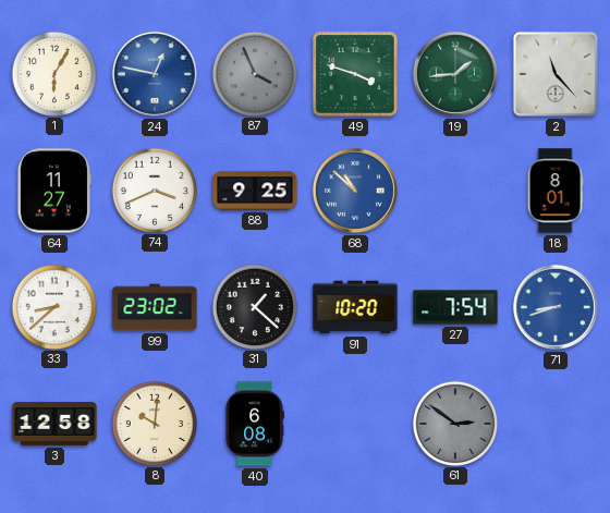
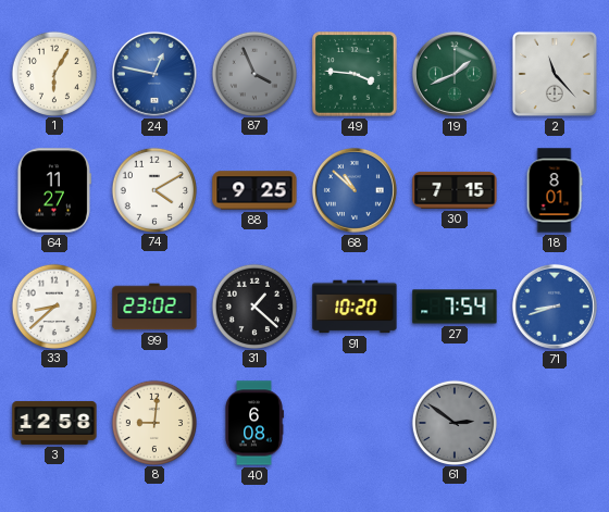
49: 3:48 -> 3:46 (356, 75)
19: 1:44 -> 1:41 (455, 74)
74: 3:41 -> 4:10 (153, 189)
30: none -> 7:15 (455, 190)
8: 10:01 -> 9:01 (153, 422)
